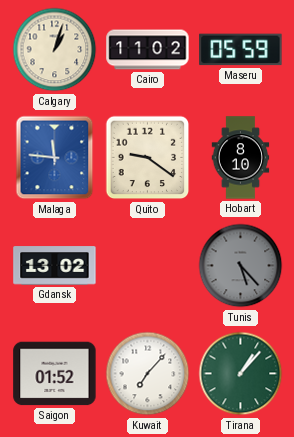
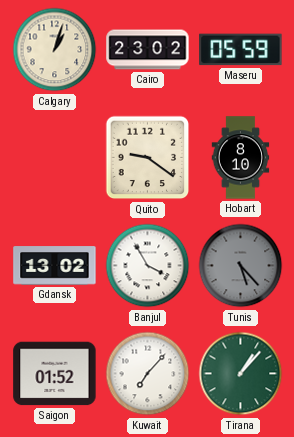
Cairo: 11:02 -> 23:02 (148, 50)
Malaga: 11:46 -> none (55, 158)
Banjul: none -> 3:55 (148, 266)
